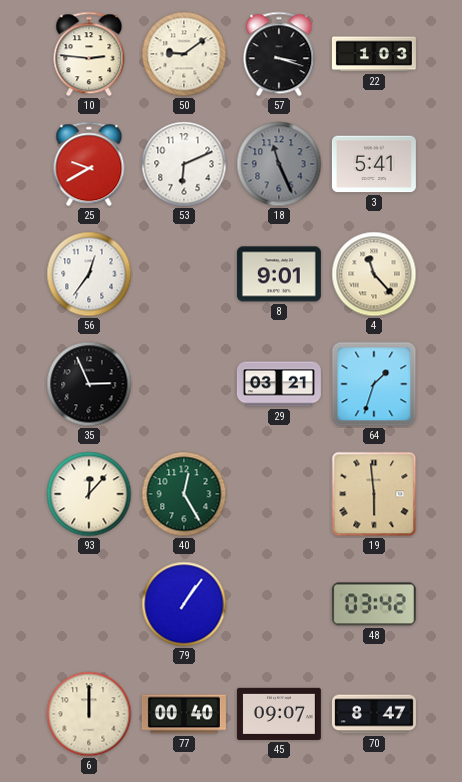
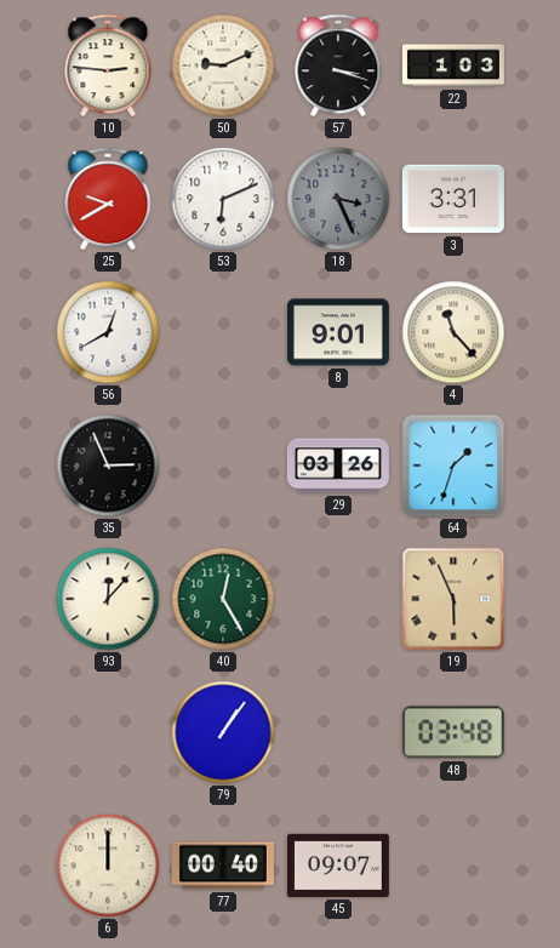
50: 9:09 -> 9:11 (223, 65)
18: 11:26 -> 3:26 (338, 199)
3: 5:41 -> 3:31 (453, 199)
56: 12:36 -> 12:40 (108, 332)
29: 03:21 -> 03:26 (338, 466)
19: 5:59 -> 5:56 (453, 599)
48: 03:42 -> 03:48 (453, 732)
70: 8:47 -> none (374, 714)
